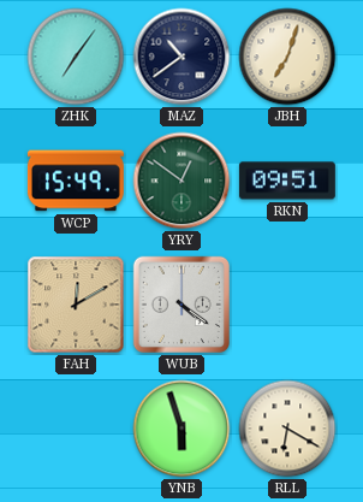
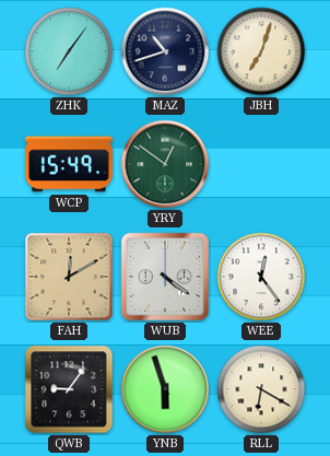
MAZ: 10:39 -> 10:42 (165, 51)
RKN: 09:51 -> none (287, 181)
WEE: none -> 12:24 (261, 277)
QWB: none -> 9:06 (69, 389)
